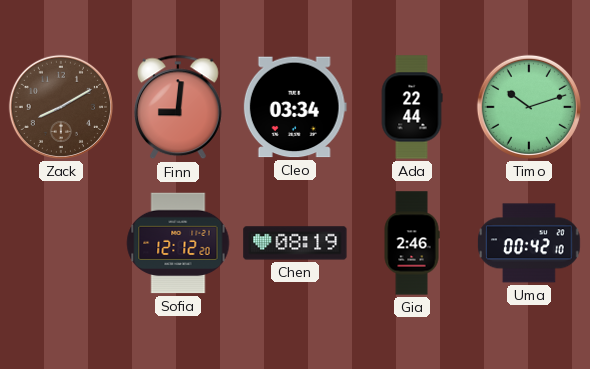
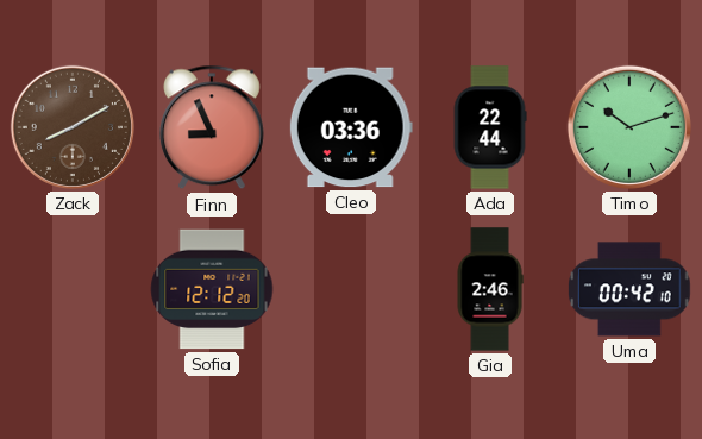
Finn: 9:01 -> 8:56 (212, 127)
Cleo: 03:34 -> 03:36 (351, 127)
Chen: 08:19 -> none (295, 243)
